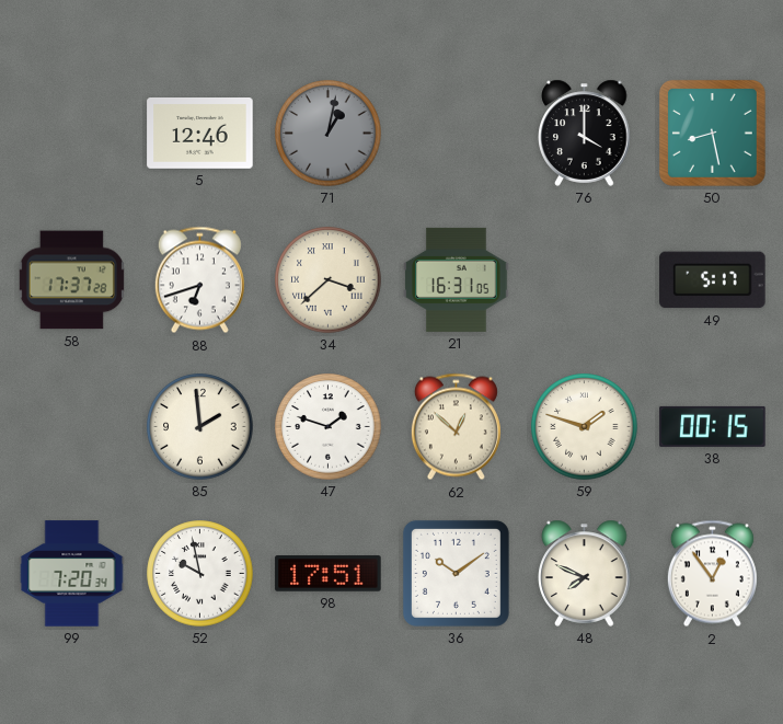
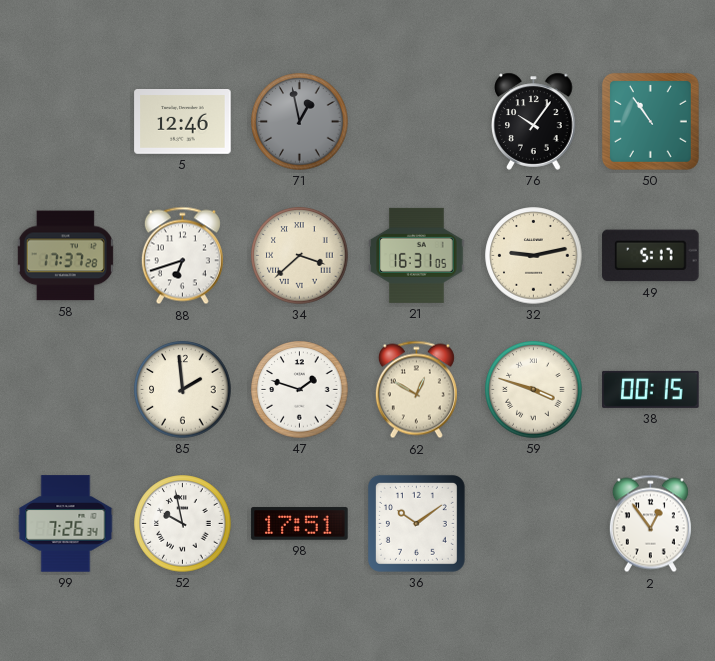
71: 1:02 -> 12:58 (300, 122)
76: 4:00 -> 10:06 (534, 121)
50: 8:28 -> 10:54 (650, 121)
32: none -> 9:13 (534, 256)
62: 12:52 -> 12:50 (416, 390)
59: 1:48 -> 3:48 (534, 390)
99: 7:20 -> 7:26 (66, 524)
48: 7:49 -> none (585, 573)
